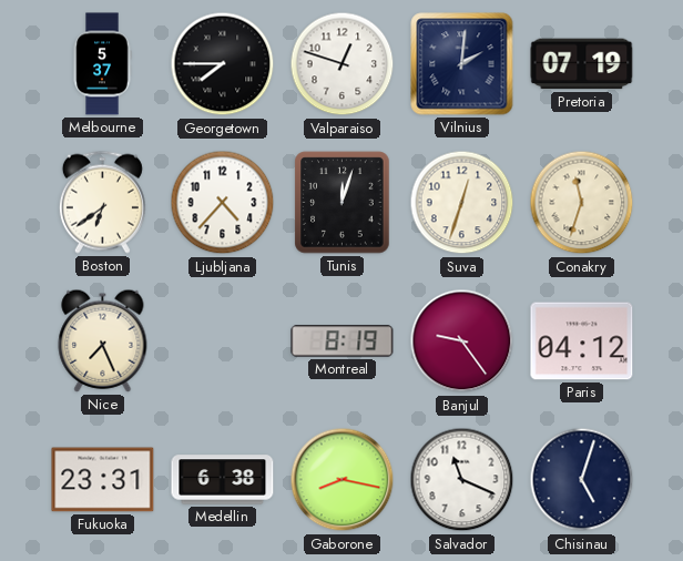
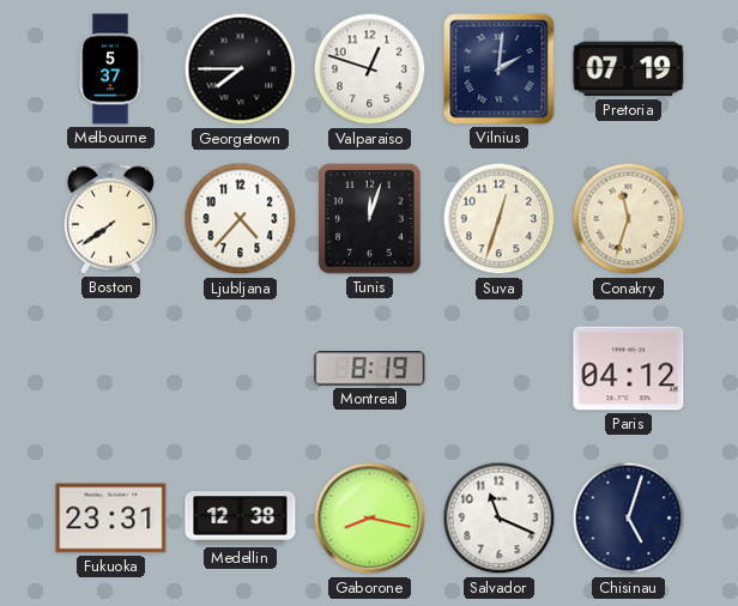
Boston: 6:39 -> 7:39 (110, 218)
Nice: 7:26 -> none (103, 340)
Banjul: 9:24 -> none (462, 341)
Medellin: 6:38 -> 12:38 (241, 519)
